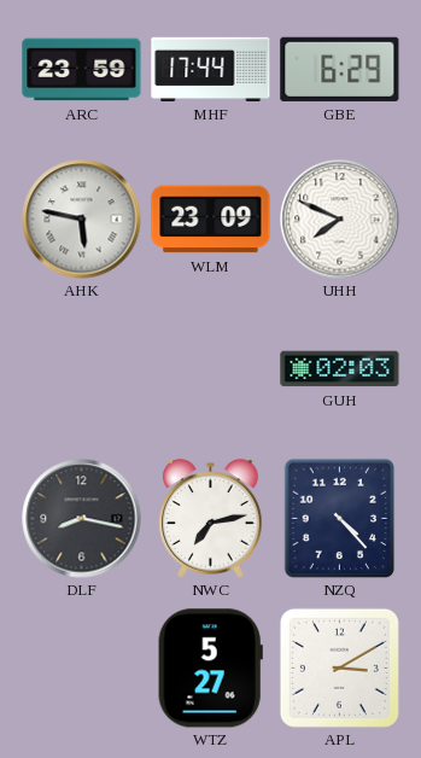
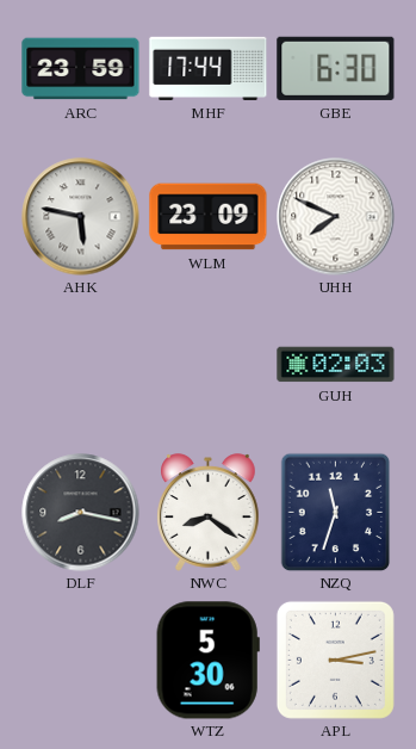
GBE: 6:29 -> 6:30 (336, 68)
NWC: 7:13 -> 8:21 (209, 513)
NZQ: 4:23 -> 11:33 (336, 512)
WTZ: 5:27 -> 5:30 (207, 661)
APL: 3:10 -> 3:13 (335, 660)
